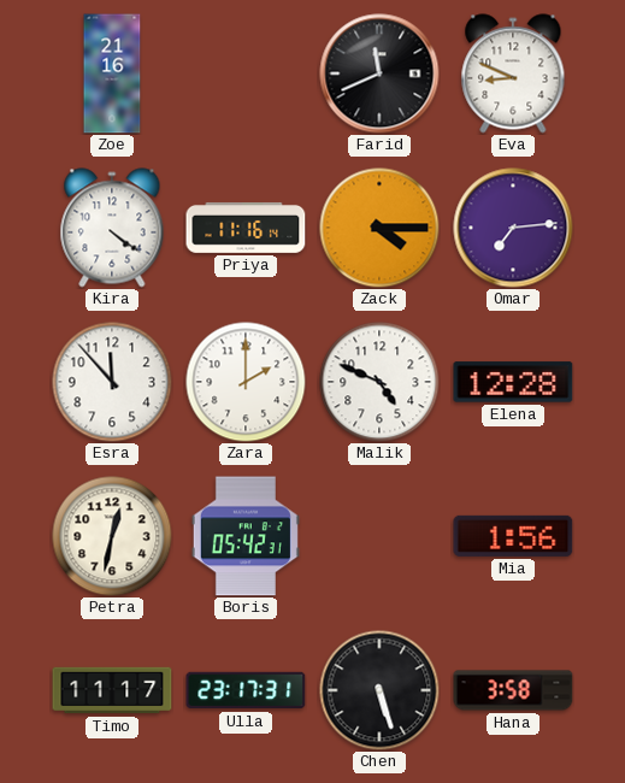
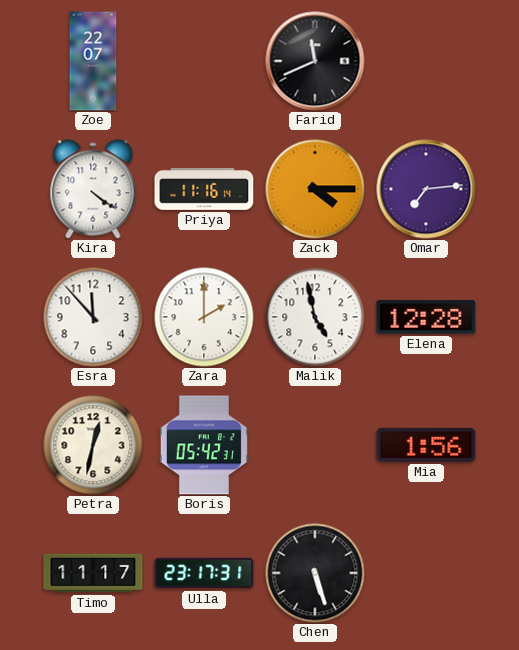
Zoe: 21:16 -> 22:07 (93, 61)
Eva: 8:49 -> none (513, 73)
Malik: 4:49 -> 4:58 (315, 317)
Hana: 3:58 -> none (513, 690)
